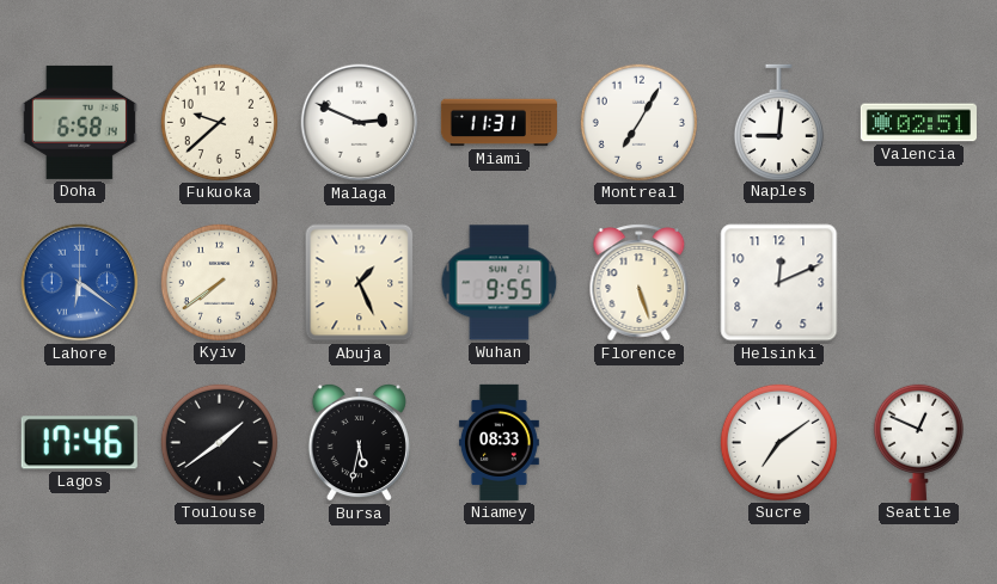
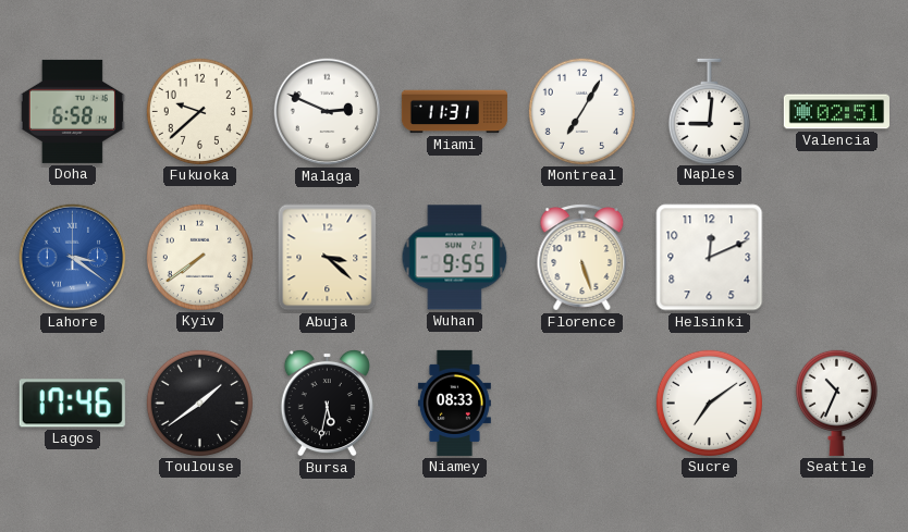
Lahore: 6:21 -> 3:21 (73, 258)
Abuja: 1:26 -> 3:22 (328, 258)
Seattle: 12:49 -> 10:34 (836, 403)
